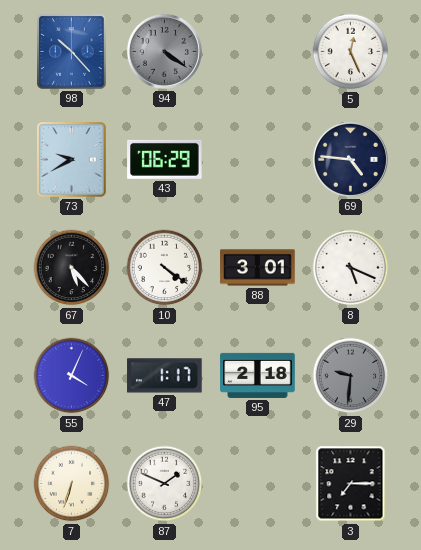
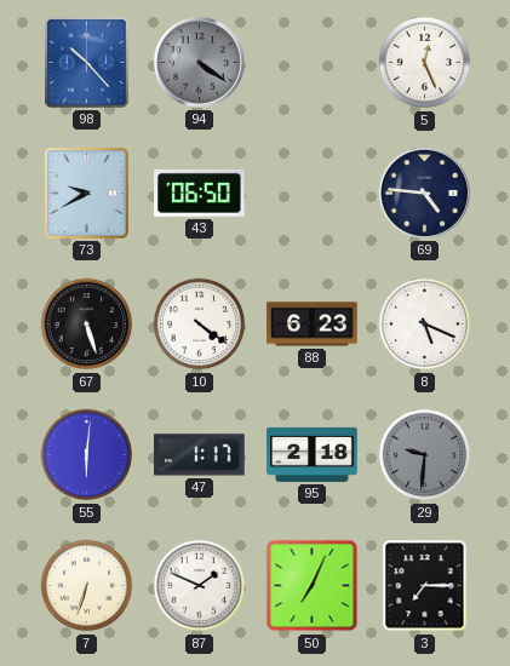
43: 06:29 -> 06:50 (200, 193)
67: 5:23 -> 5:27 (87, 325)
88: 3:01 -> 6:23 (313, 325)
55: 4:04 -> 6:01 (87, 455)
50: none -> 7:04 (313, 586)
